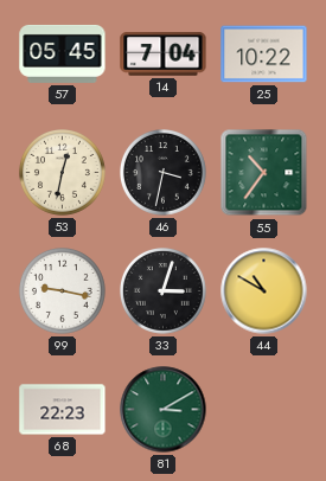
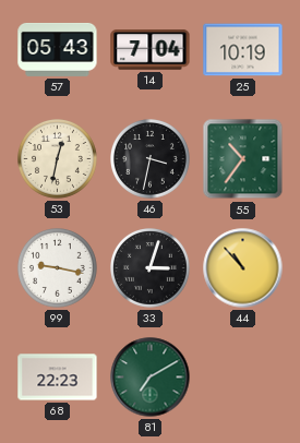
57: 05:45 -> 05:43 (58, 49)
25: 10:22 -> 10:19 (243, 50)
44: 10:50 -> 10:53 (243, 268)
81: 3:10 -> 7:10 (151, 378)
